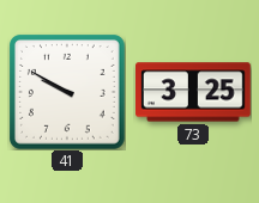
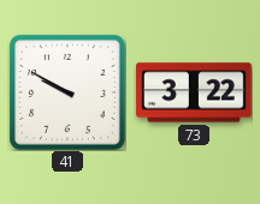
73: 3:25 -> 3:22 (195, 92)
